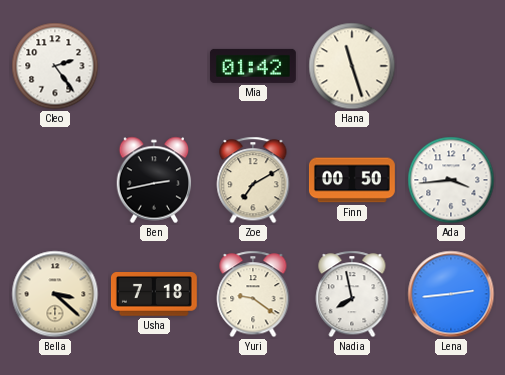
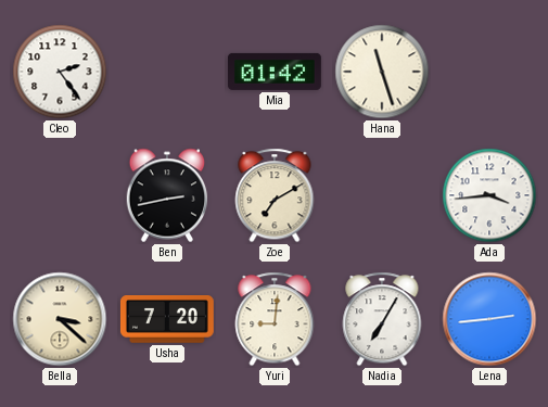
Finn: 00:50 -> none (352, 180)
Usha: 7:18 -> 7:20 (167, 320)
Yuri: 9:21 -> 9:01 (275, 319)
Nadia: 7:58 -> 7:05 (382, 319)
